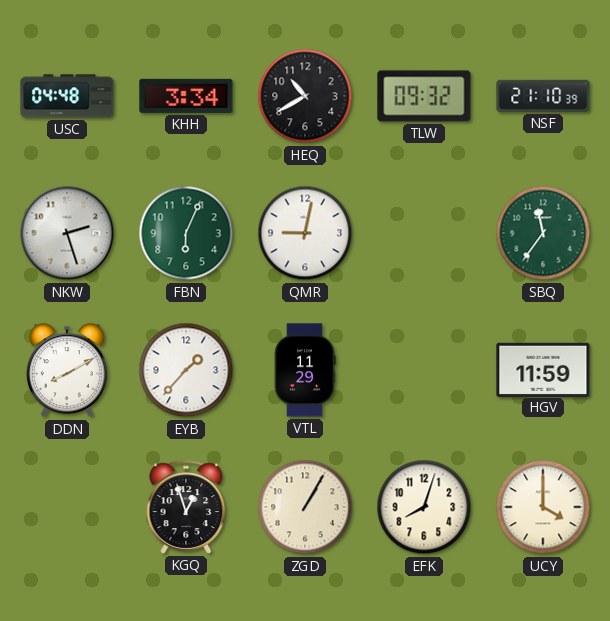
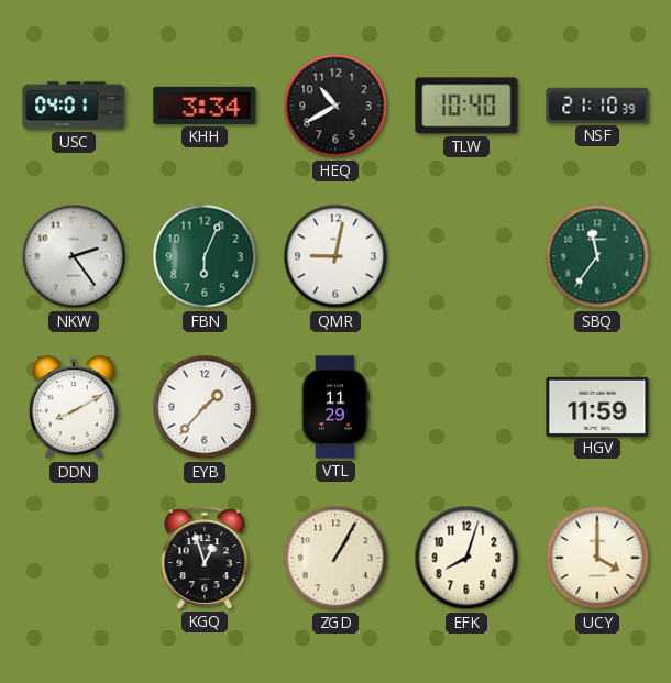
USC: 04:48 -> 04:01 (74, 106)
TLW: 09:32 -> 10:40 (466, 106)
NKW: 2:27 -> 2:24 (74, 256)
